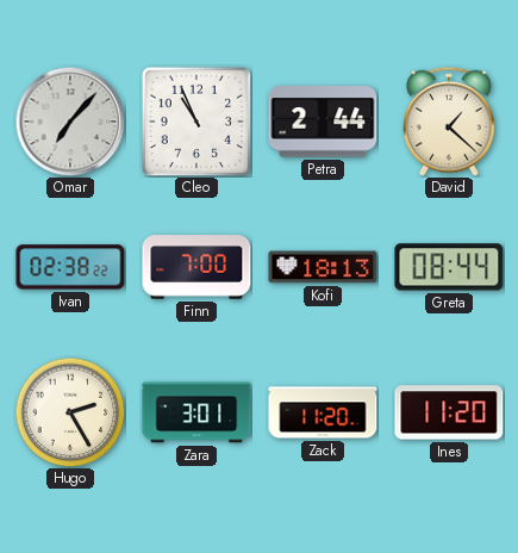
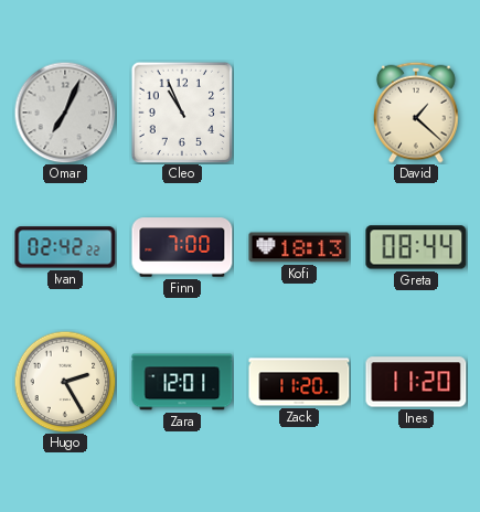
Omar: 7:07 -> 7:04 (65, 113)
Petra: 2:44 -> none (323, 122)
Ivan: 02:38 -> 02:42 (65, 247)
Zara: 3:01 -> 12:01 (182, 382)
